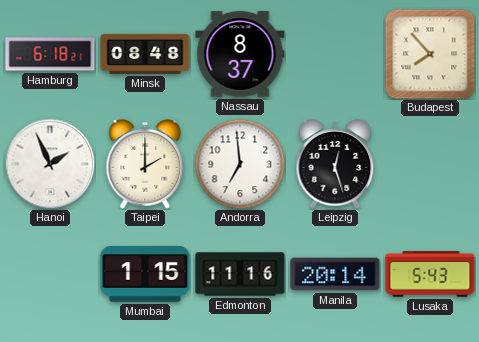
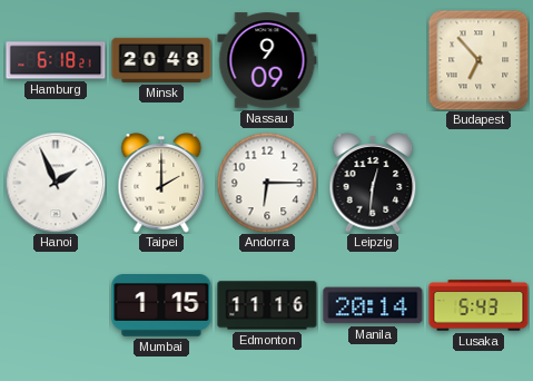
Minsk: 08:48 -> 20:48 (161, 60)
Nassau: 8:37 -> 9:09 (267, 60)
Budapest: 7:53 -> 6:53 (478, 60)
Andorra: 6:59 -> 6:15 (267, 183)
Leipzig: 12:27 -> 12:31 (373, 184)
